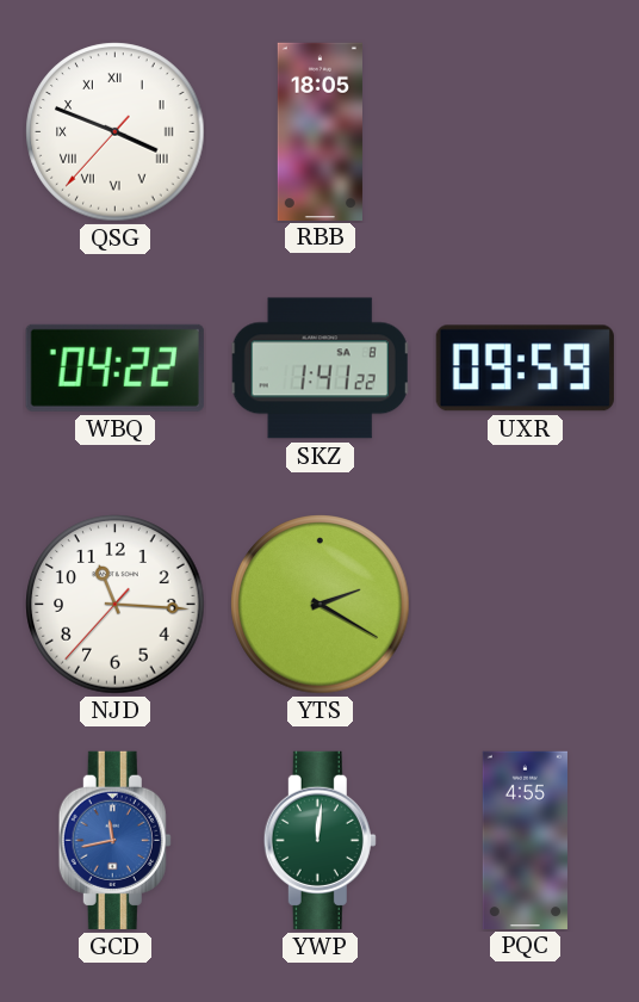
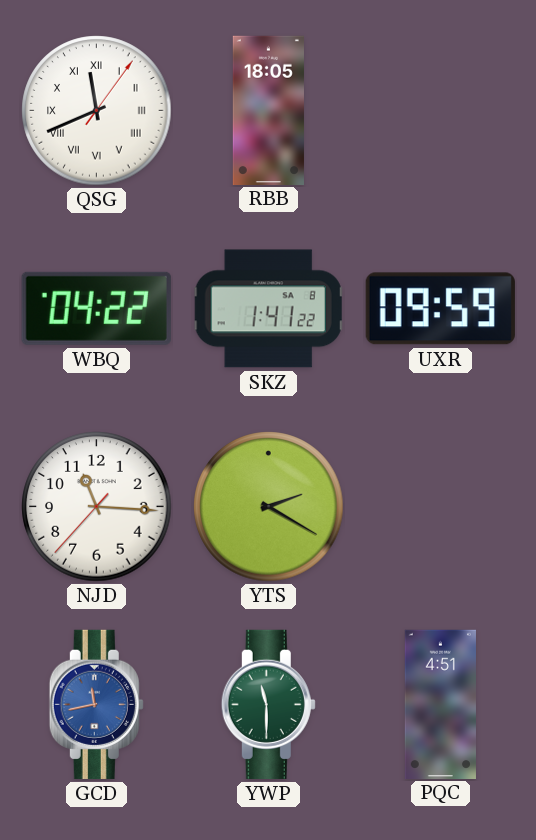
QSG: 3:48 -> 11:41 (97, 111)
YWP: 12:01 -> 11:30 (268, 704)
PQC: 4:55 -> 4:51 (440, 704)
